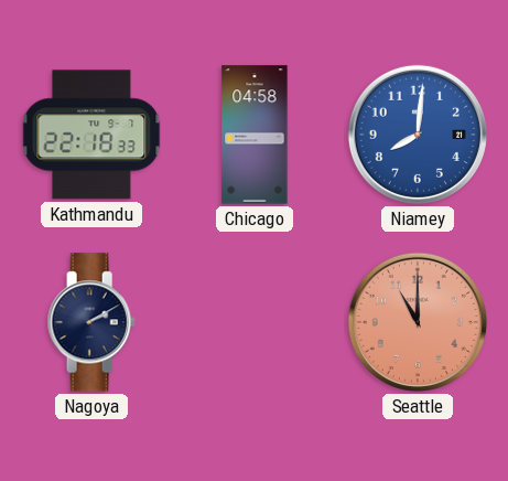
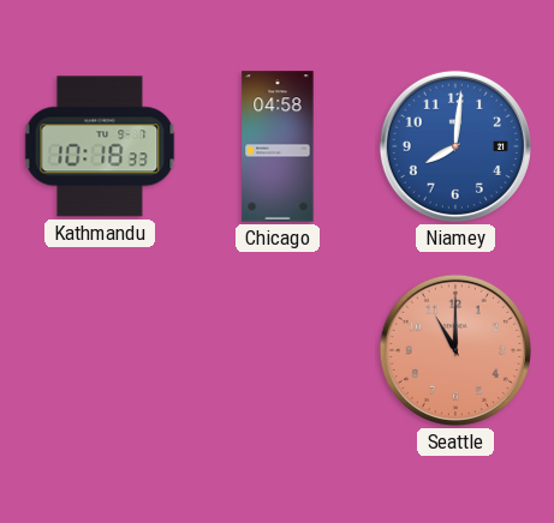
Kathmandu: 22:18 -> 10:18 (100, 146)
Nagoya: 2:10 -> none (91, 322)
